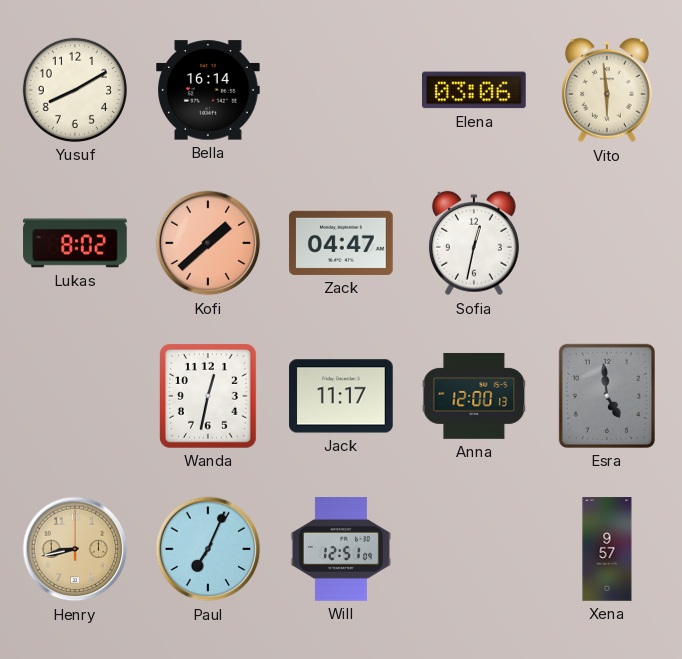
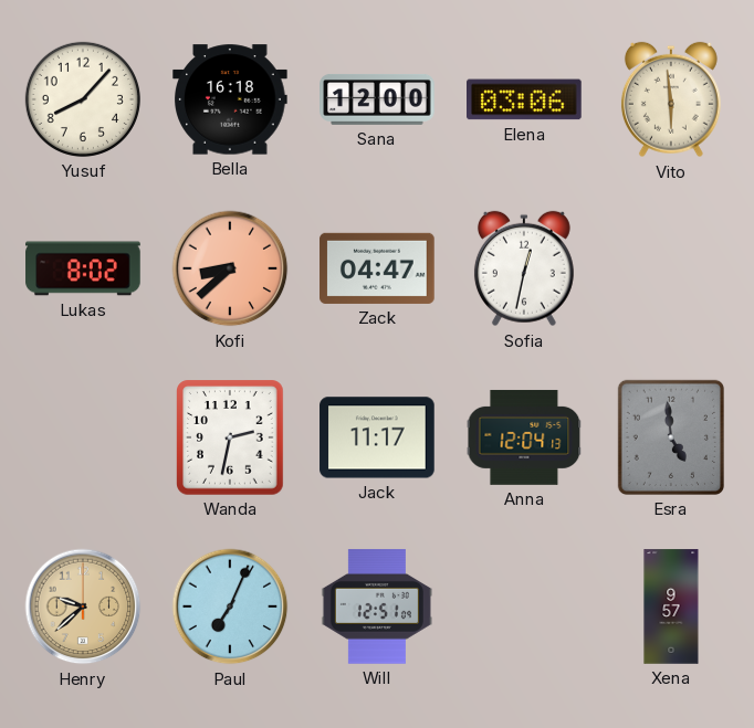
Yusuf: 8:10 -> 8:07 (83, 99)
Bella: 16:14 -> 16:18 (230, 99)
Sana: none -> 12:00 (377, 99)
Kofi: 1:38 -> 8:38 (230, 268)
Wanda: 12:32 -> 2:32 (230, 437)
Anna: 12:00 -> 12:04 (524, 437)
Henry: 8:43 -> 9:38 (83, 606)
